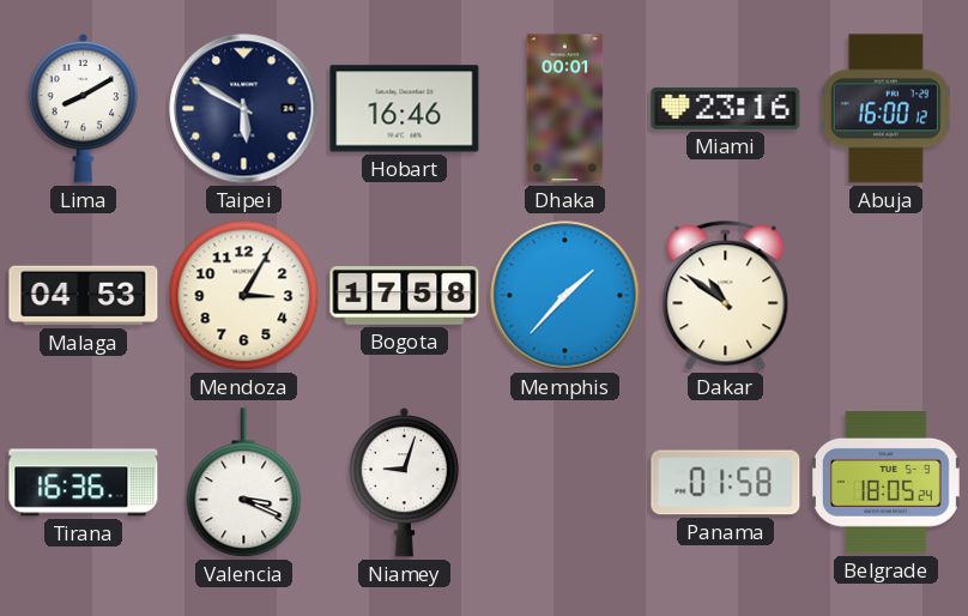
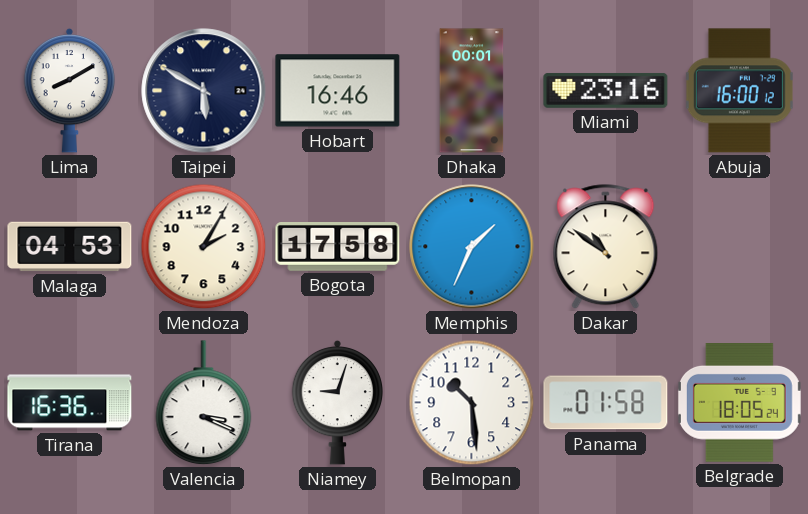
Mendoza: 3:05 -> 2:05 (204, 247)
Memphis: 1:37 -> 1:34 (472, 247)
Belmopan: none -> 10:29 (472, 403)
